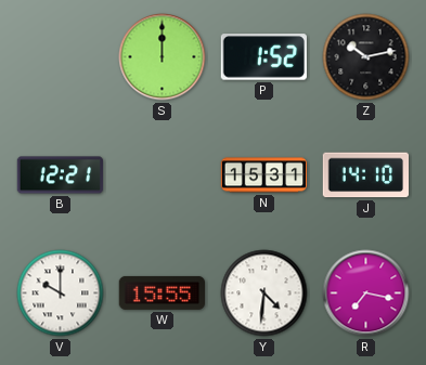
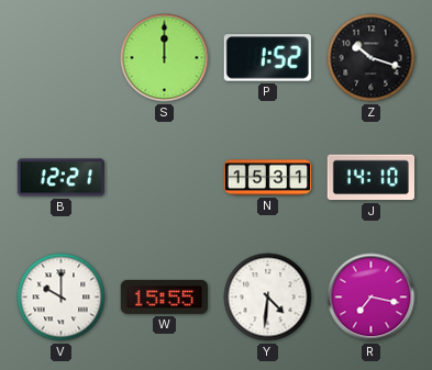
Z: 10:13 -> 10:18 (372, 58)
